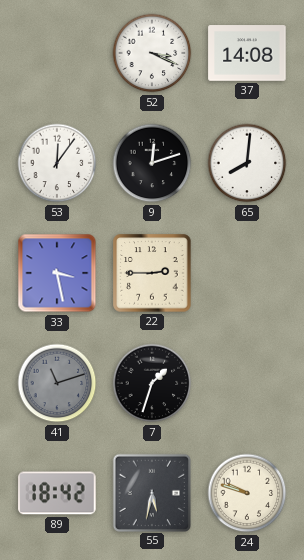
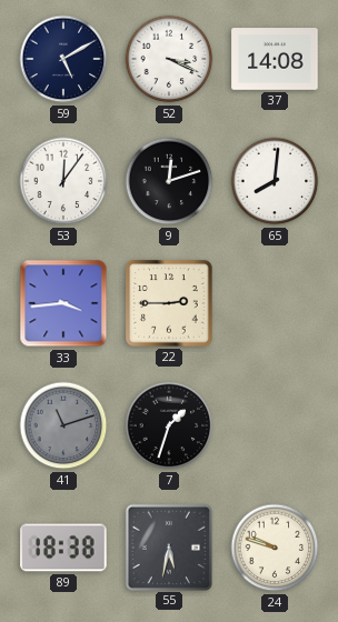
59: none -> 5:10 (63, 59)
33: 3:28 -> 3:44 (63, 303)
89: 18:42 -> 18:38 (63, 548)
